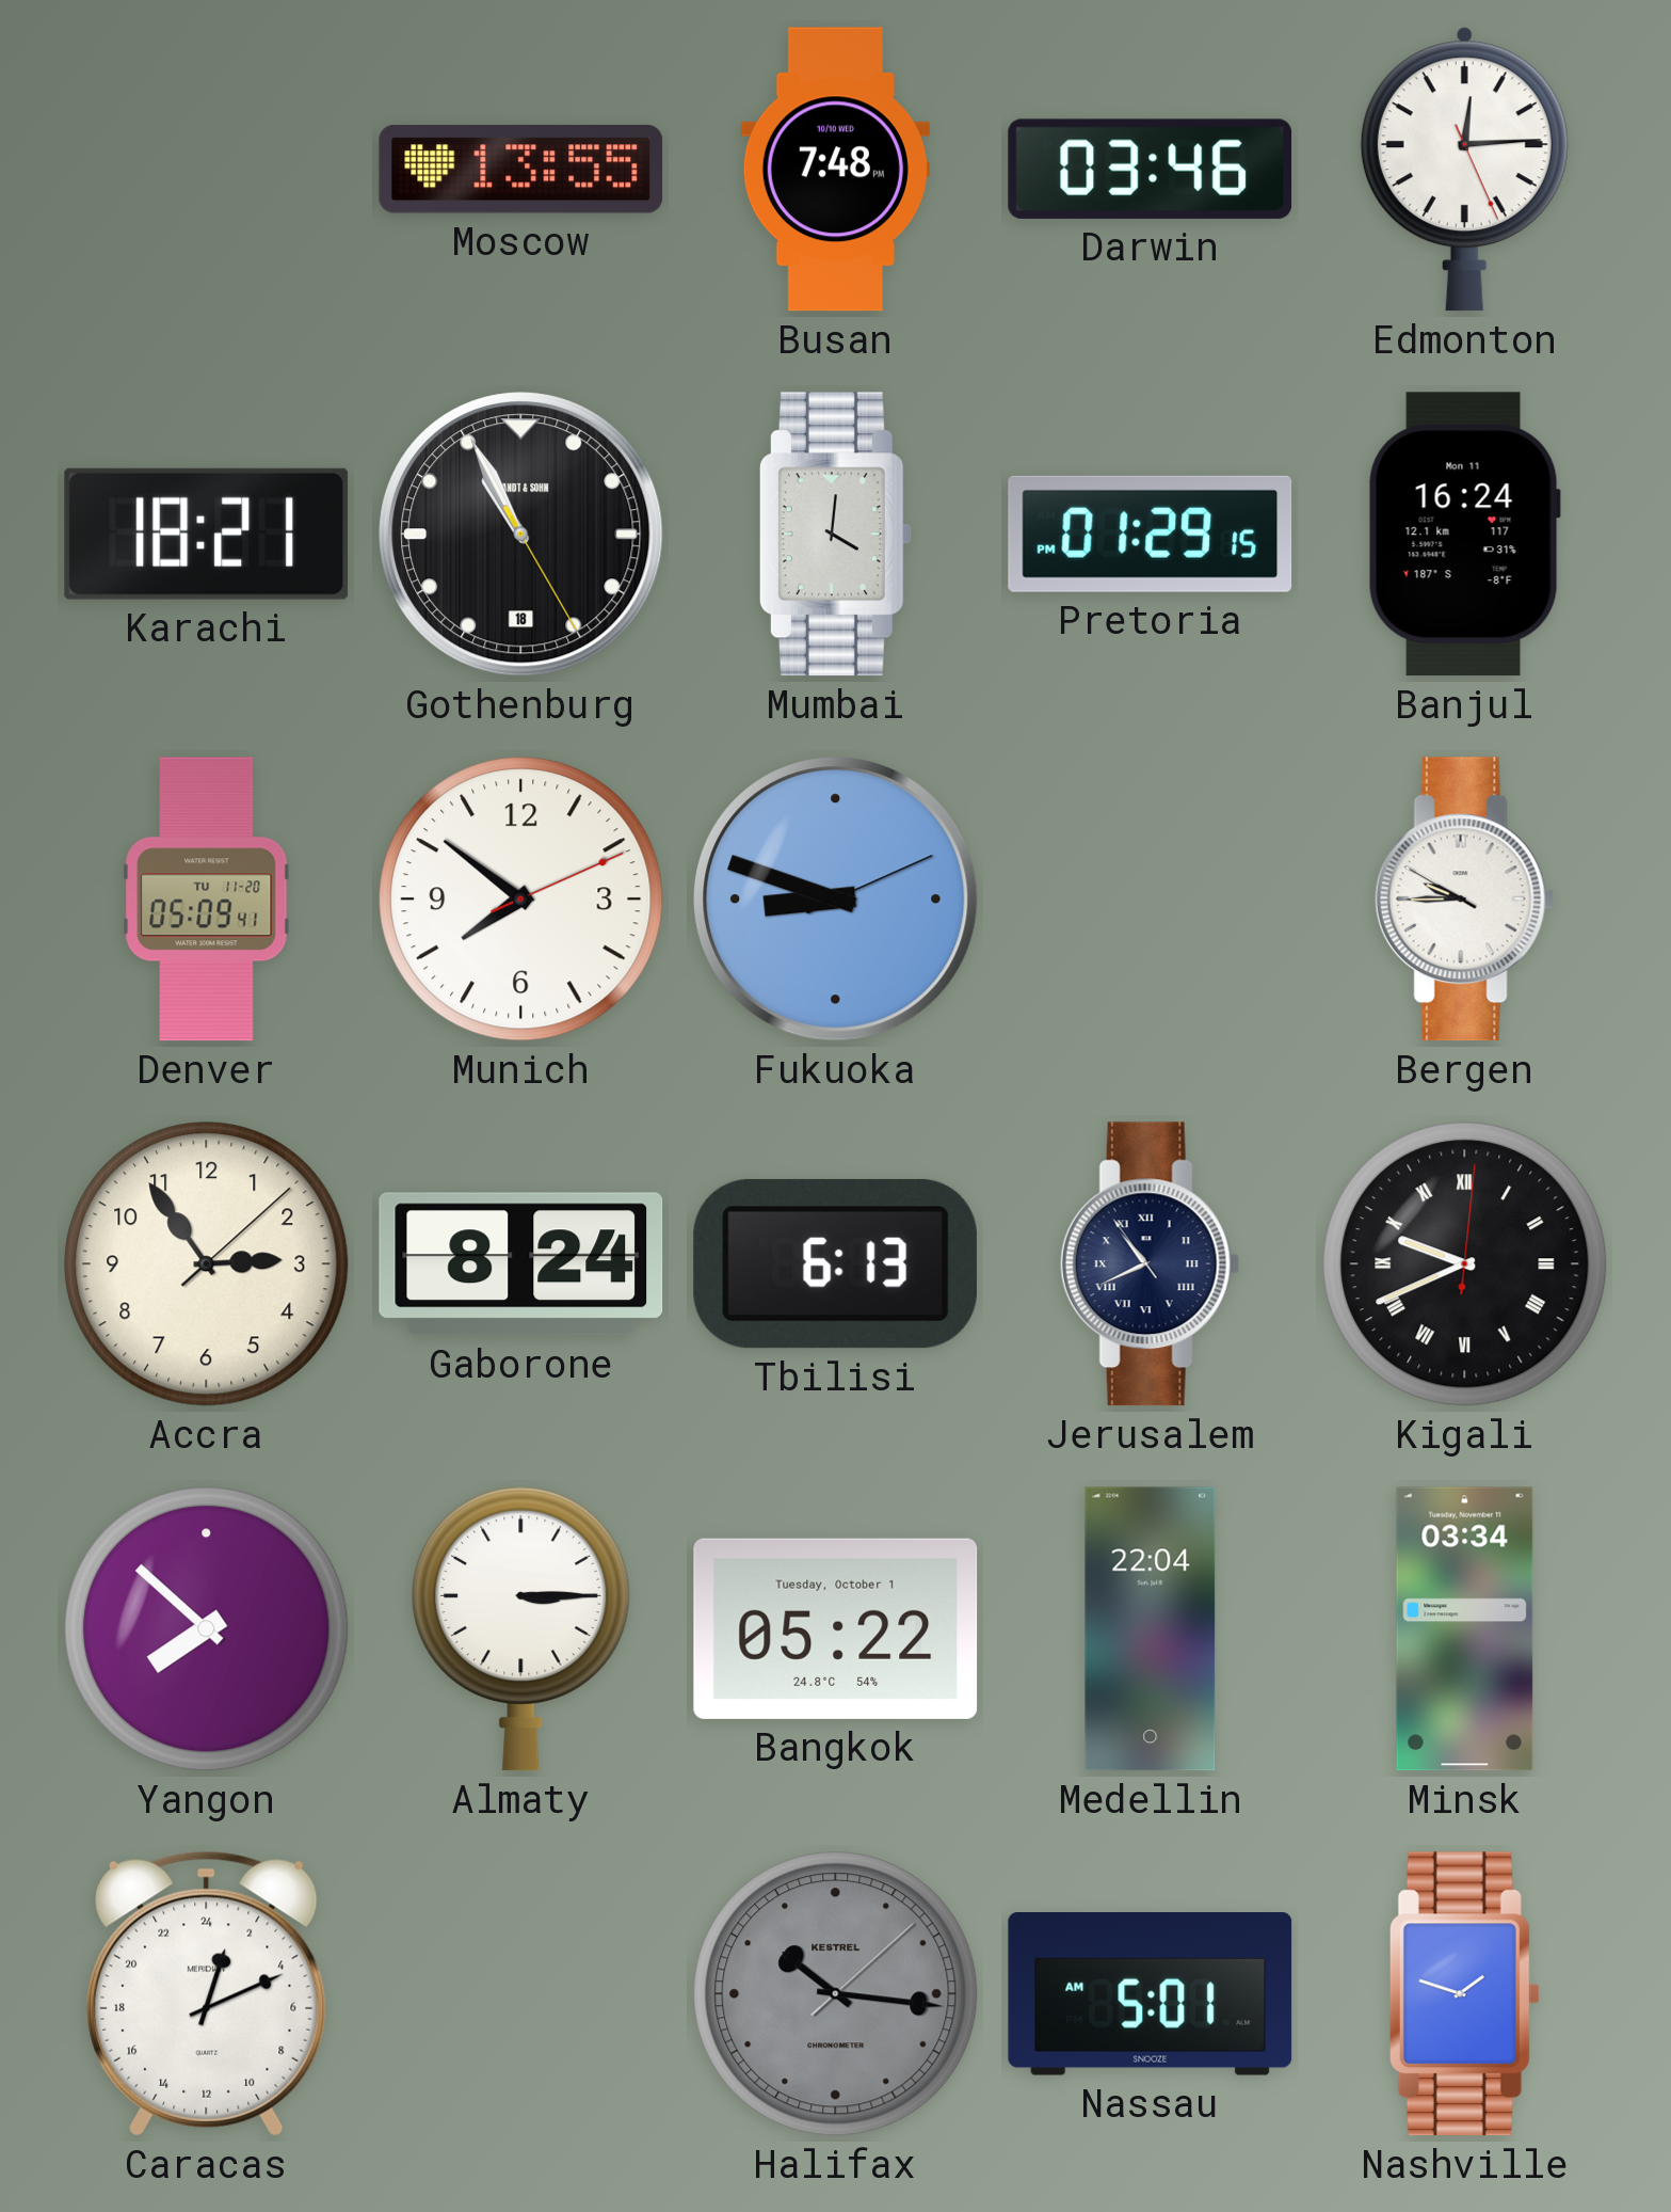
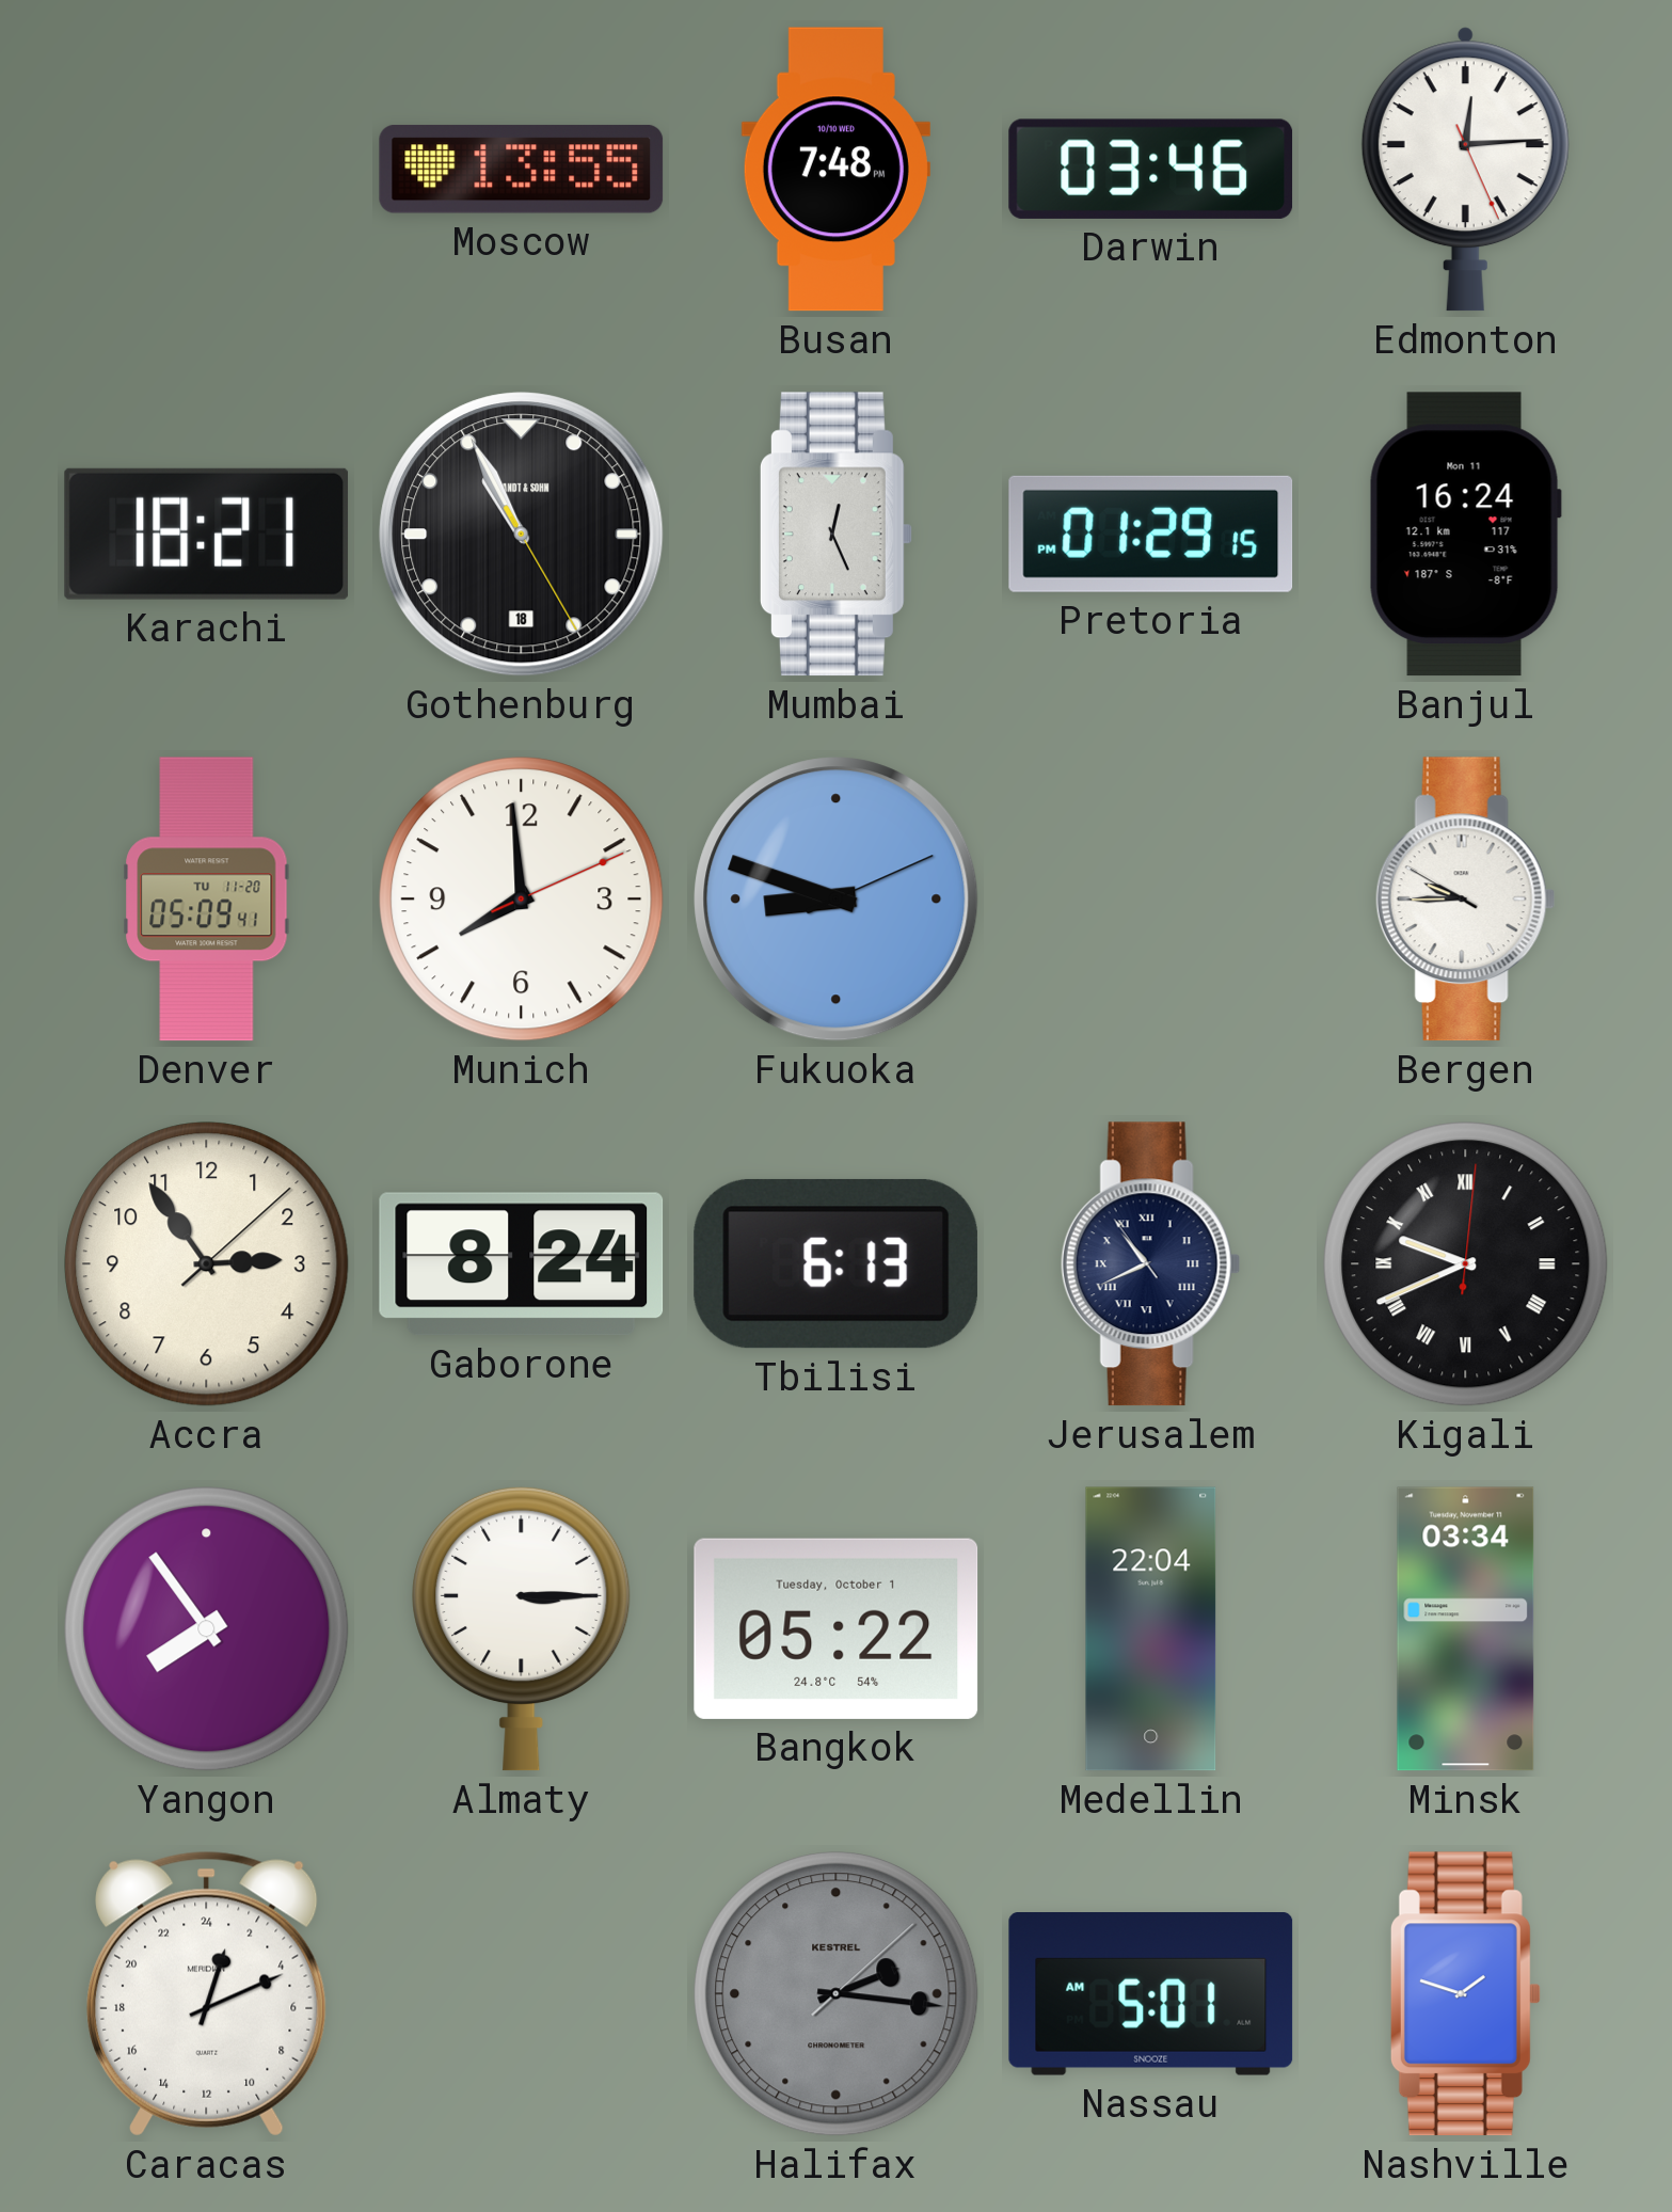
Mumbai: 4:01 -> 12:26 (835, 535)
Munich: 7:51 -> 7:59 (522, 900)
Yangon: 7:52 -> 7:54 (207, 1629)
Halifax: 10:16 -> 2:16 (837, 1994)
